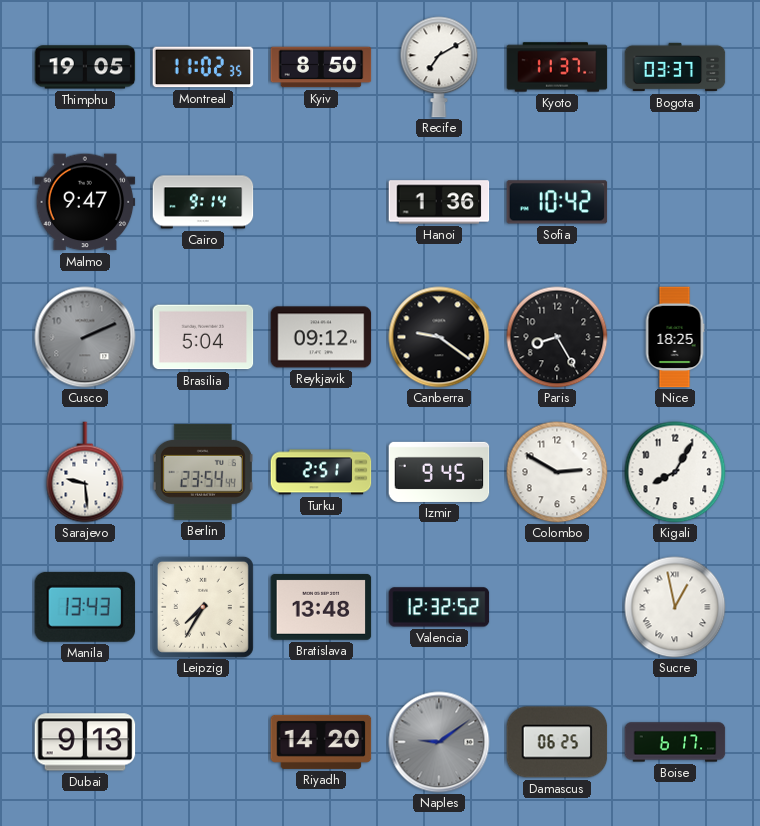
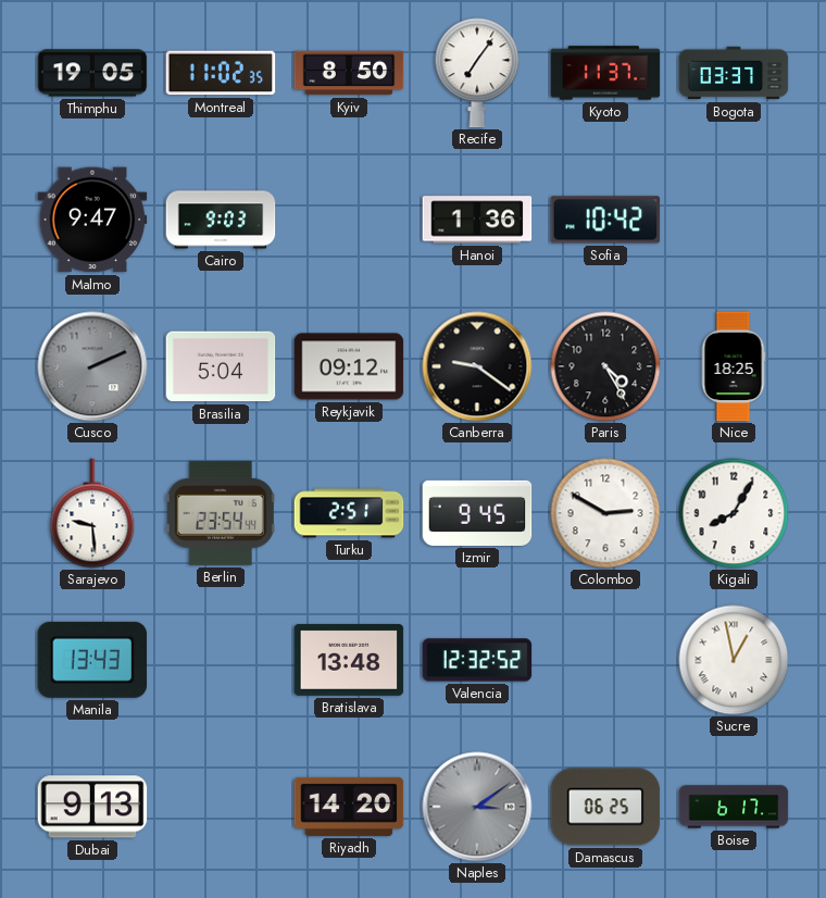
Recife: 7:10 -> 7:06 (477, 73)
Cairo: 9:14 -> 9:03 (221, 220)
Paris: 8:25 -> 4:25 (605, 366)
Leipzig: 7:35 -> none (203, 607)
Naples: 9:09 -> 3:09 (477, 807)
